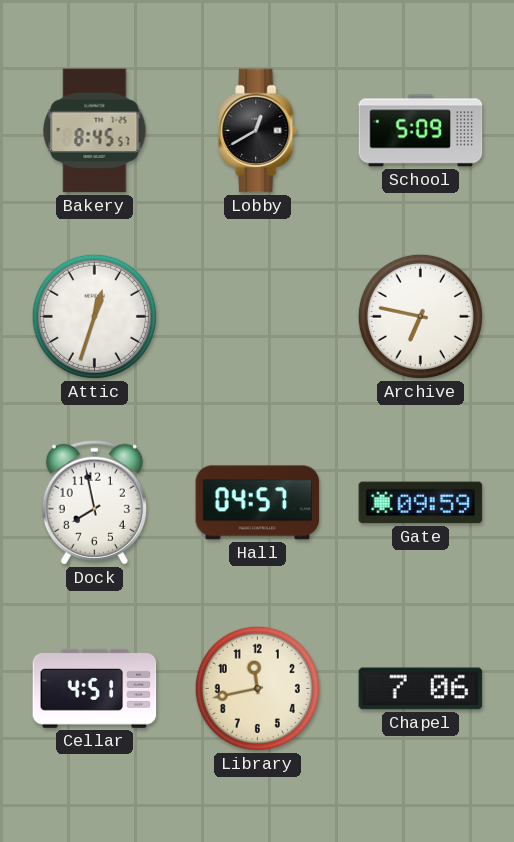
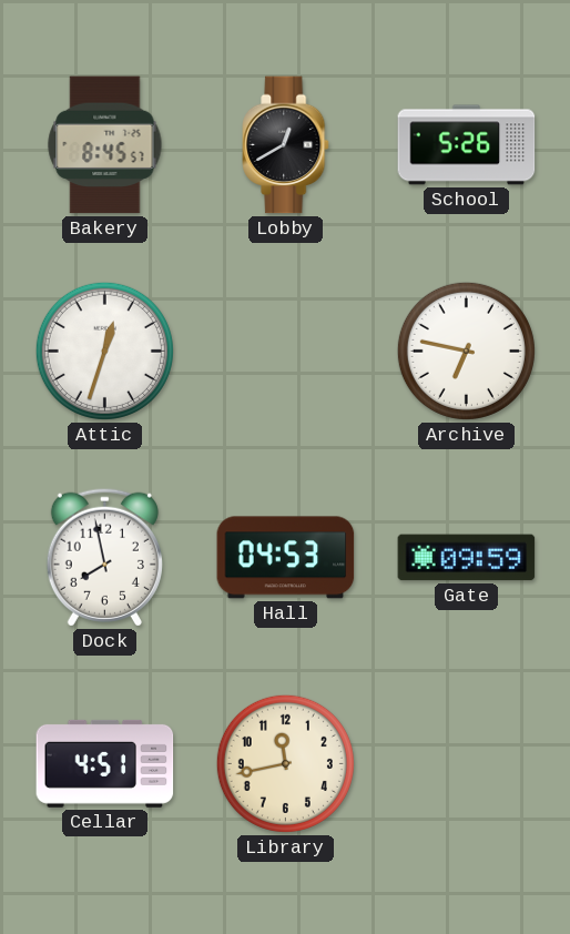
School: 5:09 -> 5:26 (467, 145)
Hall: 04:57 -> 04:53 (286, 558)
Chapel: 7:06 -> none (421, 689)
